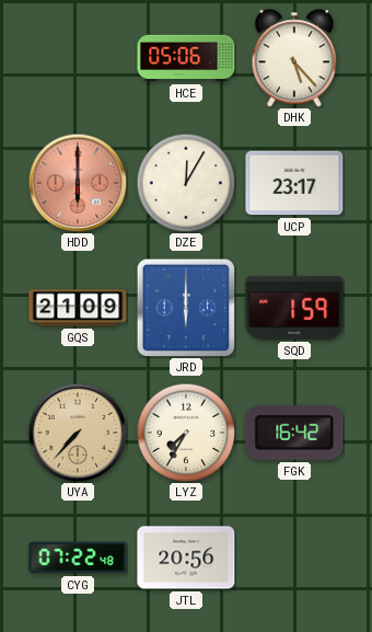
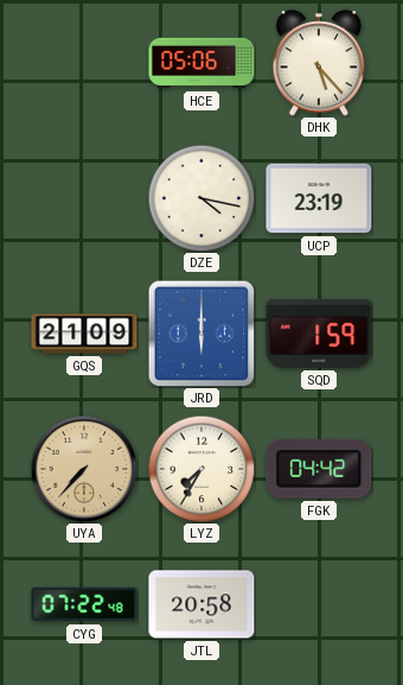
HDD: 6:00 -> none (78, 183)
DZE: 12:05 -> 4:17 (201, 198)
UCP: 23:17 -> 23:19 (319, 198)
FGK: 16:42 -> 04:42 (319, 469)
JTL: 20:56 -> 20:58 (201, 604)
